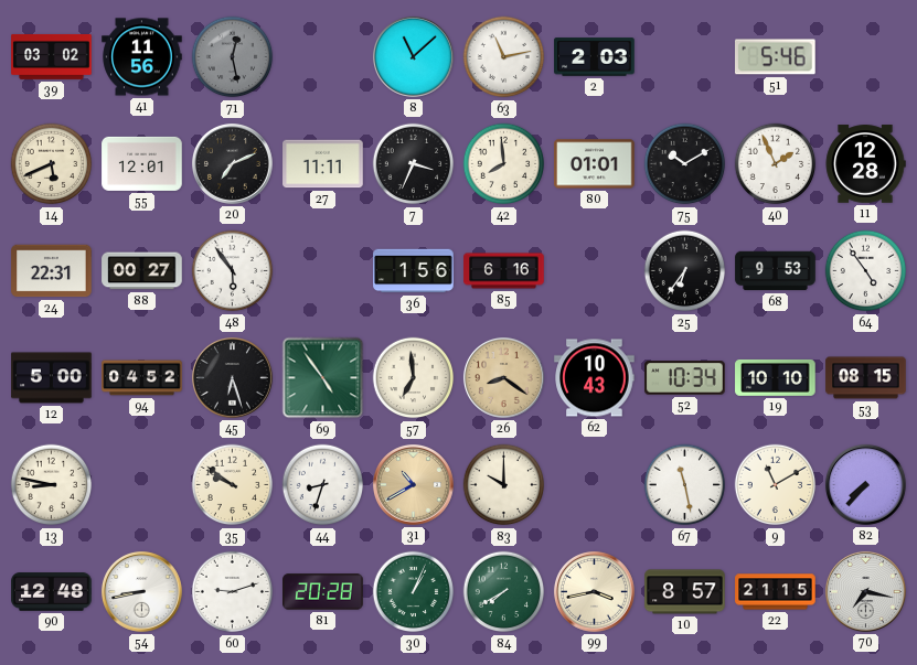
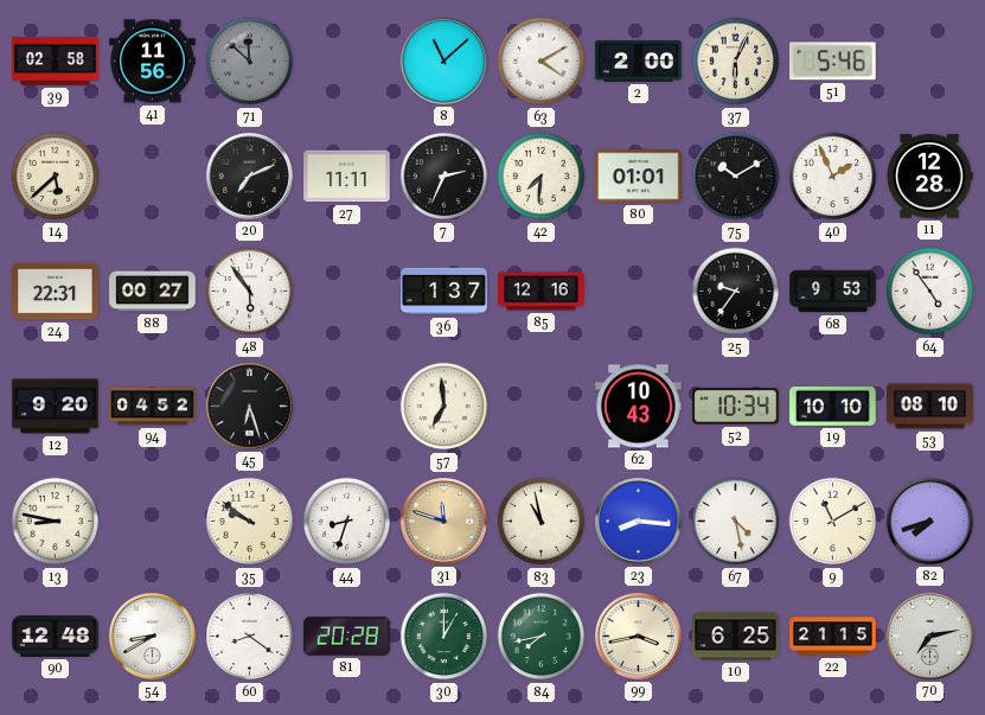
39: 03:02 -> 02:58 (56, 60)
71: 12:28 -> 11:52 (250, 62)
63: 11:13 -> 4:10 (542, 62)
2: 2:03 -> 2:00 (639, 62)
37: none -> 6:04 (736, 62)
14: 5:41 -> 5:38 (56, 177)
55: 12:01 -> none (142, 163)
7: 3:34 -> 2:34 (444, 177)
42: 7:59 -> 7:31 (542, 177)
36: 1:56 -> 1:37 (444, 292)
85: 6:16 -> 12:16 (542, 292)
25: 6:36 -> 9:36 (736, 292)
12: 5:00 -> 9:20 (56, 407)
69: 4:54 -> none (323, 378)
26: 8:21 -> none (503, 377)
53: 08:15 -> 08:10 (930, 407)
31: 10:40 -> 11:48 (443, 521)
83: 10:00 -> 10:58 (542, 522)
23: none -> 8:16 (638, 521)
67: 11:28 -> 4:28 (736, 522)
82: 7:37 -> 7:42 (929, 521)
54: 8:43 -> 8:40 (152, 636)
60: 9:12 -> 8:21 (250, 637)
30: 1:04 -> 1:00 (444, 637)
84: 7:40 -> 7:43 (542, 637)
10: 8:57 -> 6:25 (736, 637)
70: 7:17 -> 7:13 (929, 636)
